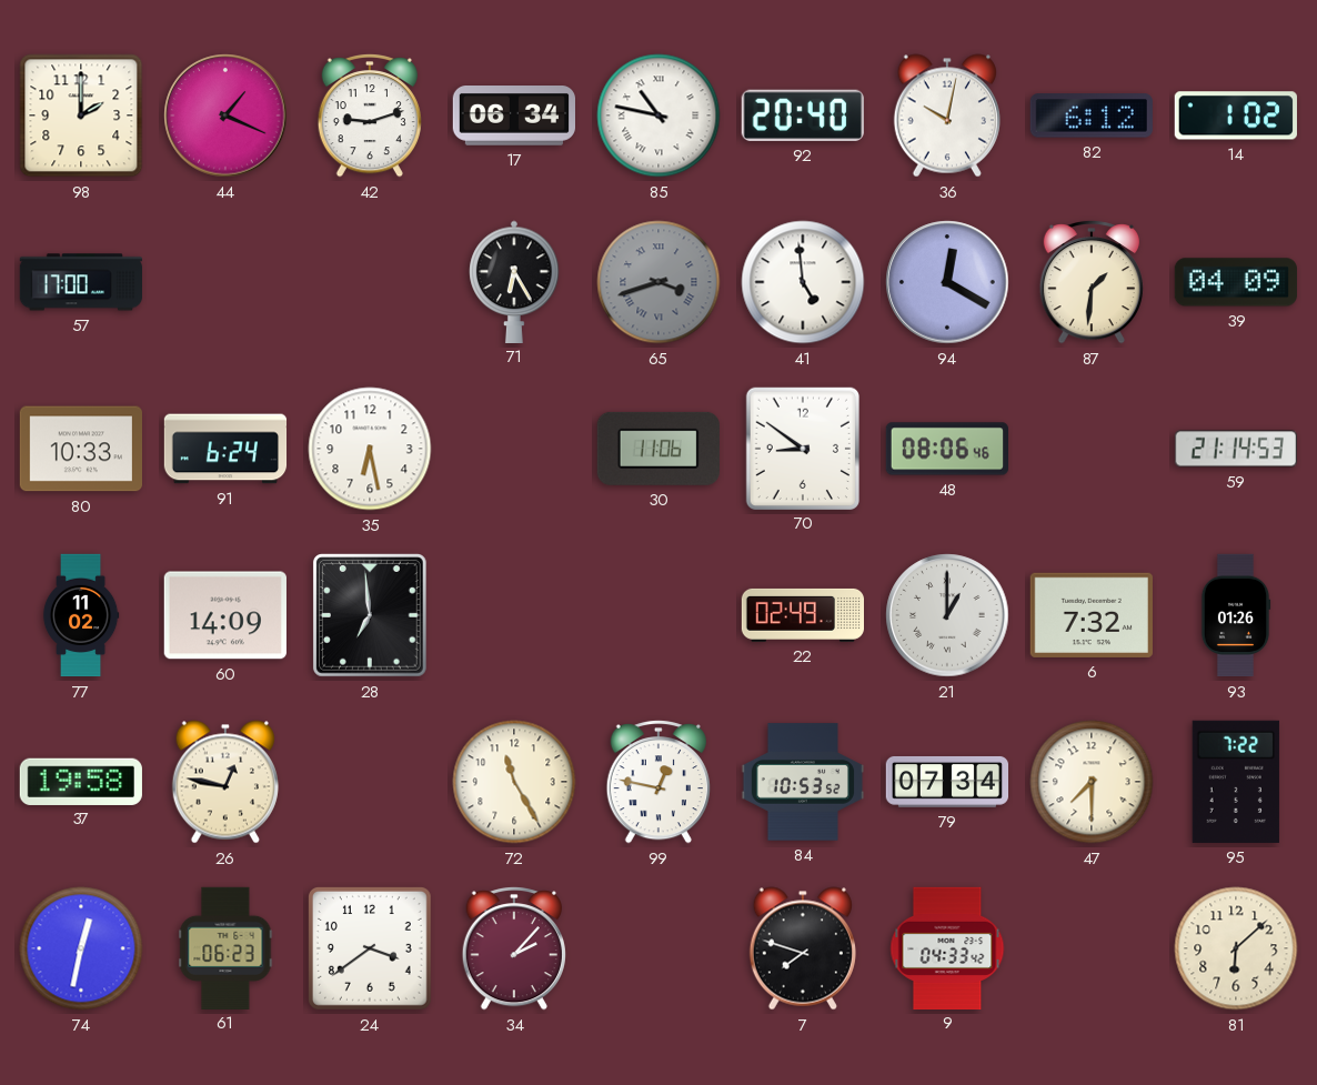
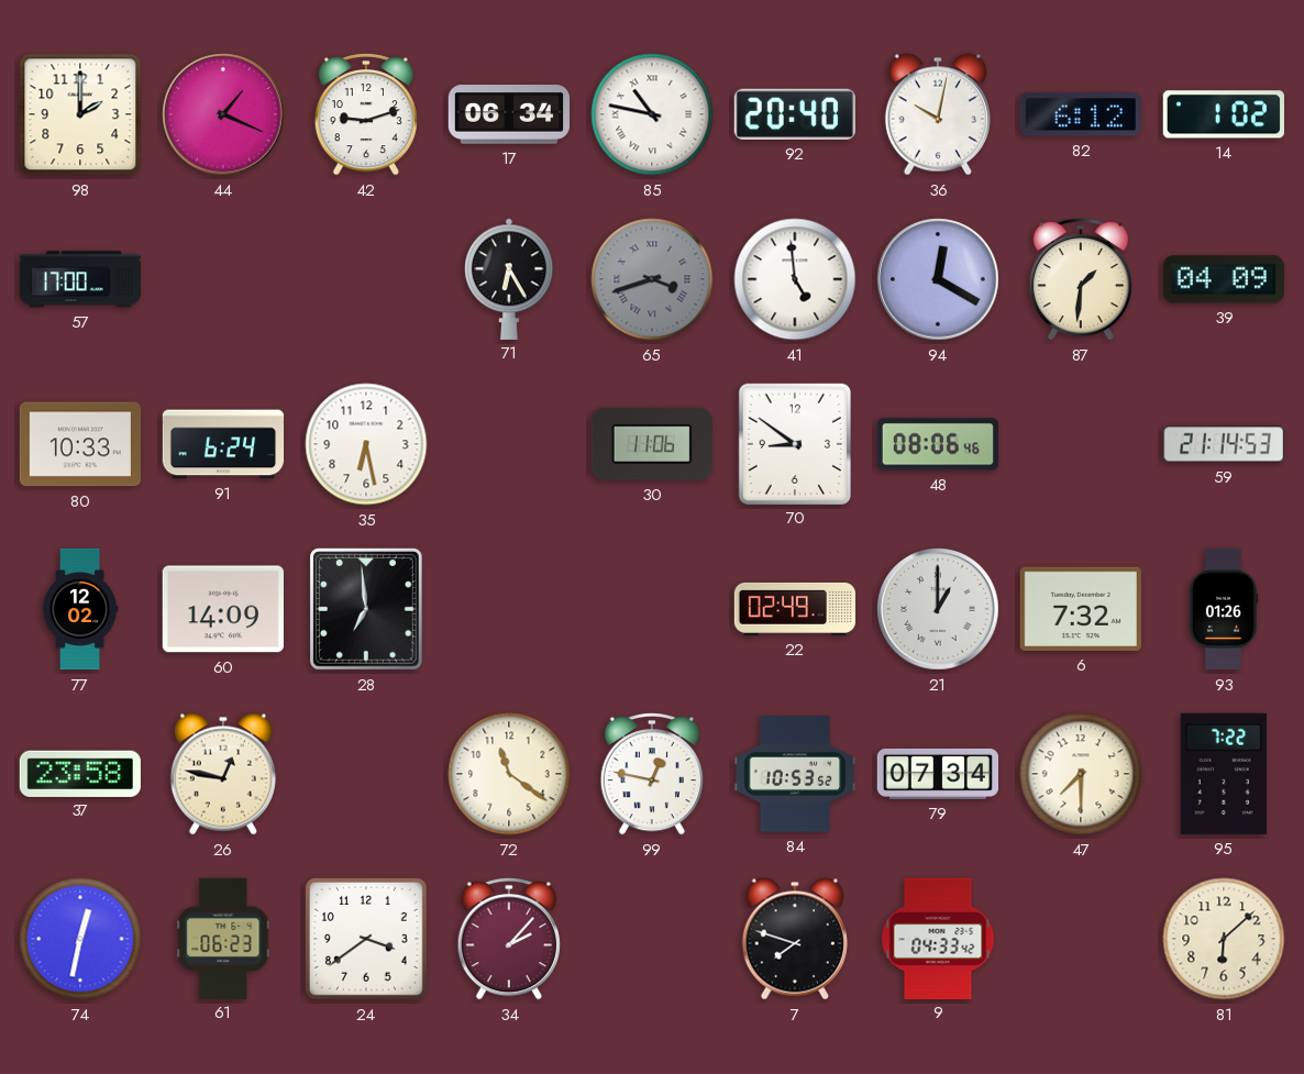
77: 11:02 -> 12:02 (80, 609)
37: 19:58 -> 23:58 (80, 773)
72: 11:25 -> 11:21 (509, 774)
